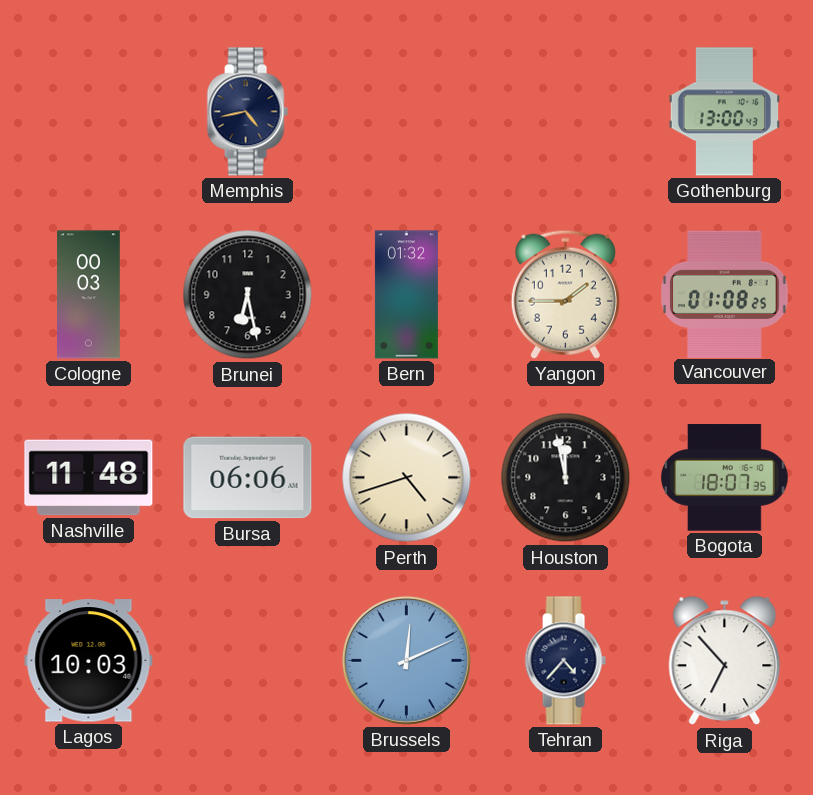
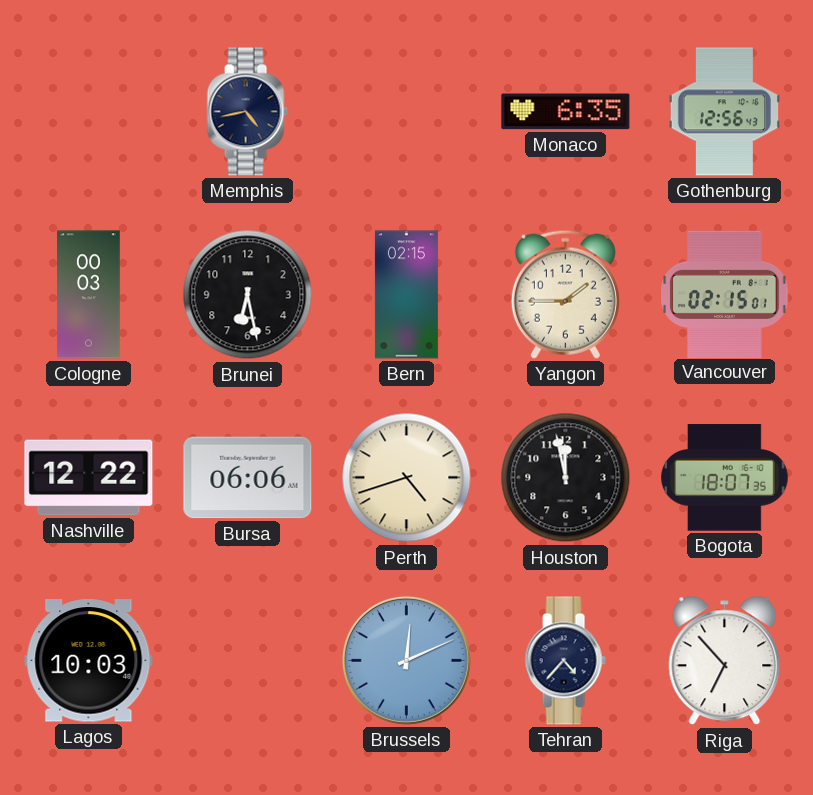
Monaco: none -> 6:35 (566, 112)
Gothenburg: 13:00 -> 12:56 (724, 112)
Bern: 01:32 -> 02:15 (406, 295)
Vancouver: 01:08 -> 02:15 (725, 294)
Nashville: 11:48 -> 12:22 (89, 478)
